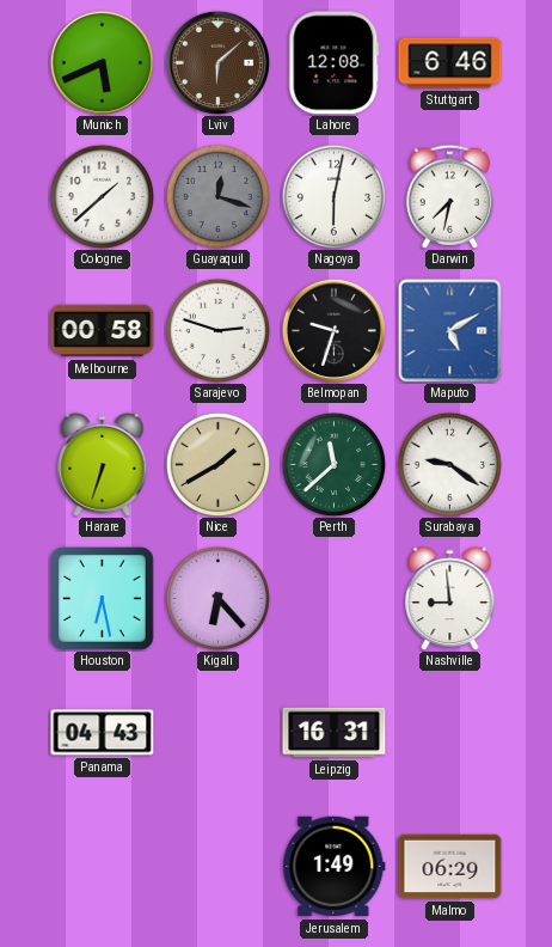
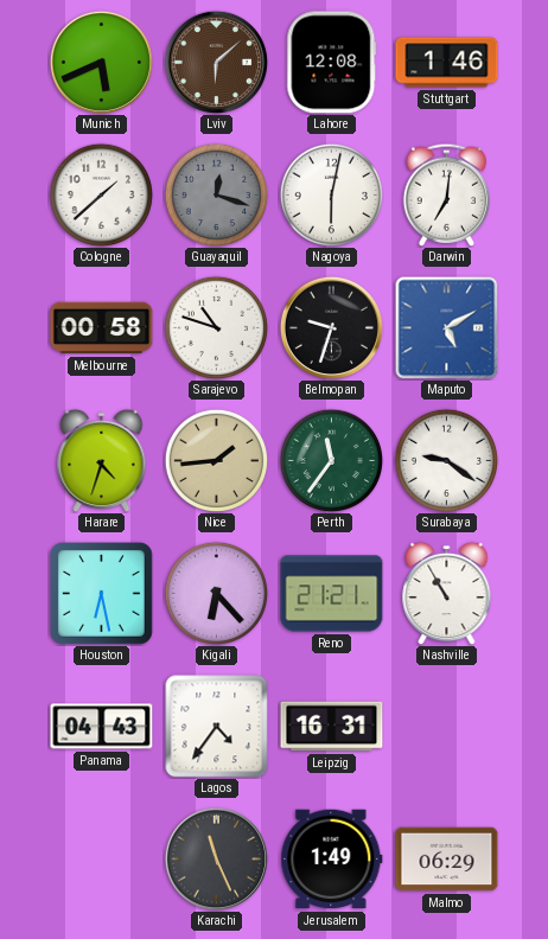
Stuttgart: 6:46 -> 1:46 (447, 63)
Darwin: 7:32 -> 7:01 (446, 194)
Sarajevo: 2:48 -> 10:48 (216, 327)
Harare: 6:33 -> 4:33 (102, 460)
Nice: 1:40 -> 1:44 (216, 460)
Perth: 11:38 -> 11:36 (331, 460)
Reno: none -> 21:21 (332, 594)
Nashville: 8:59 -> 10:55 (447, 593)
Lagos: none -> 4:36 (217, 727)
Karachi: none -> 11:26 (216, 858)
